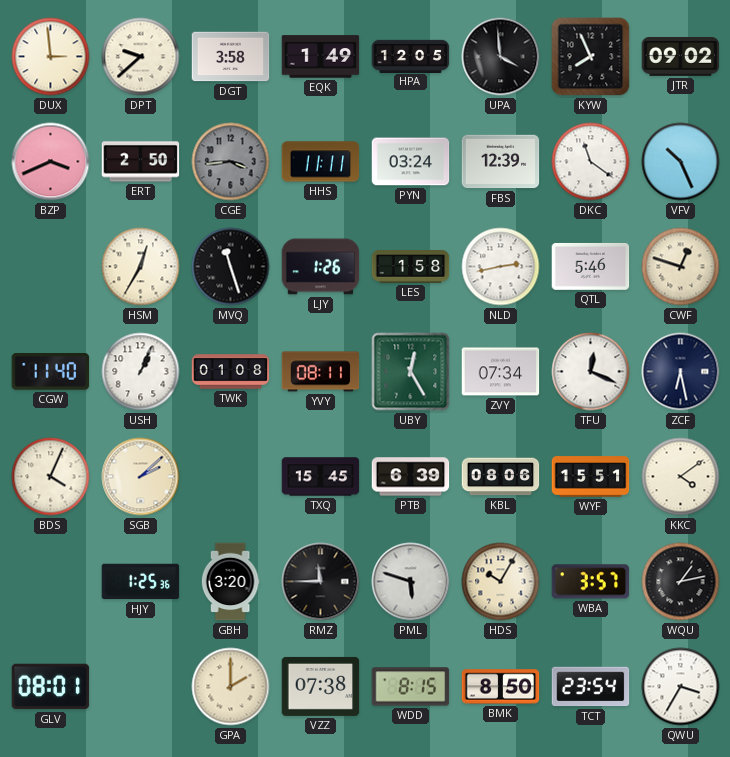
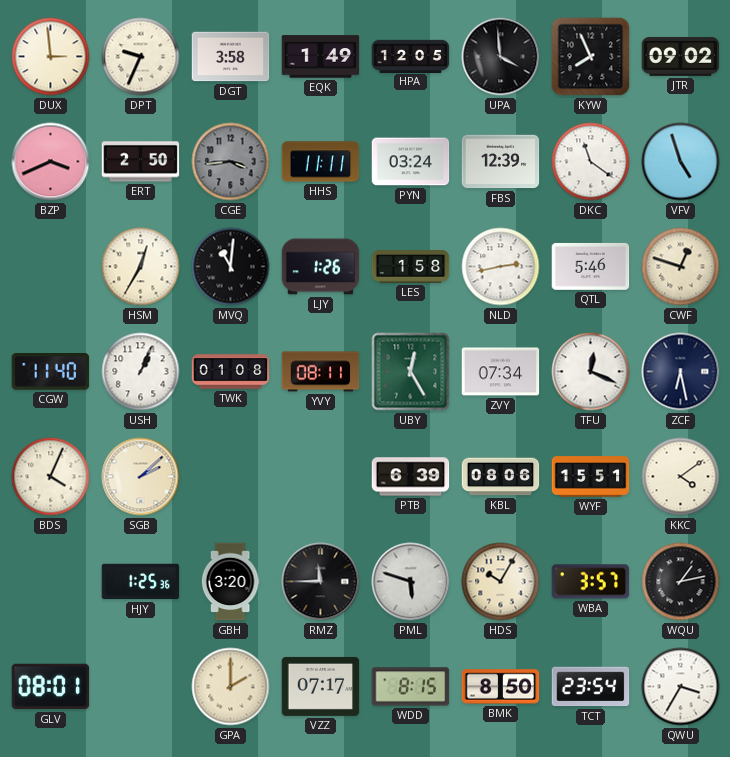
DPT: 9:38 -> 9:34 (141, 57)
VFV: 10:26 -> 4:57 (681, 162)
MVQ: 11:27 -> 11:01 (231, 267)
TXQ: 15:45 -> none (321, 477)
VZZ: 07:38 -> 07:17 (321, 686)
